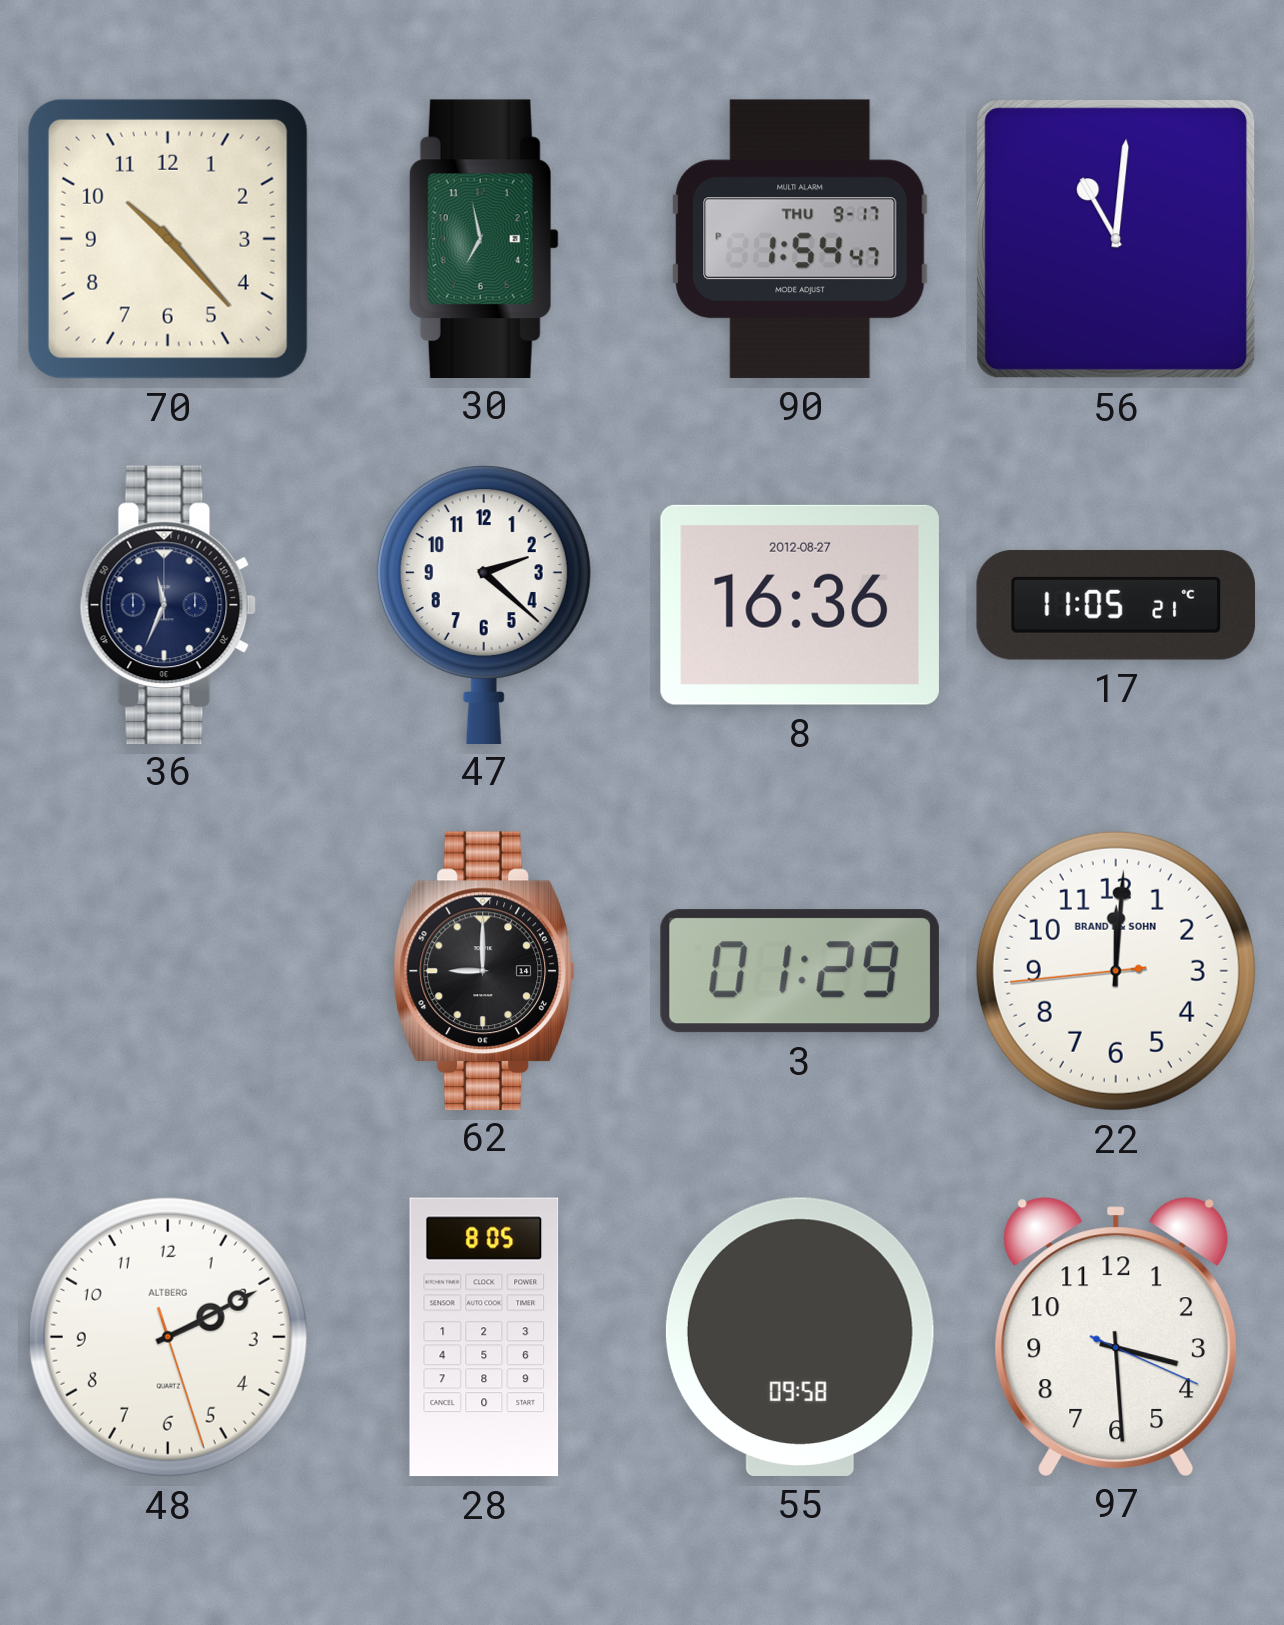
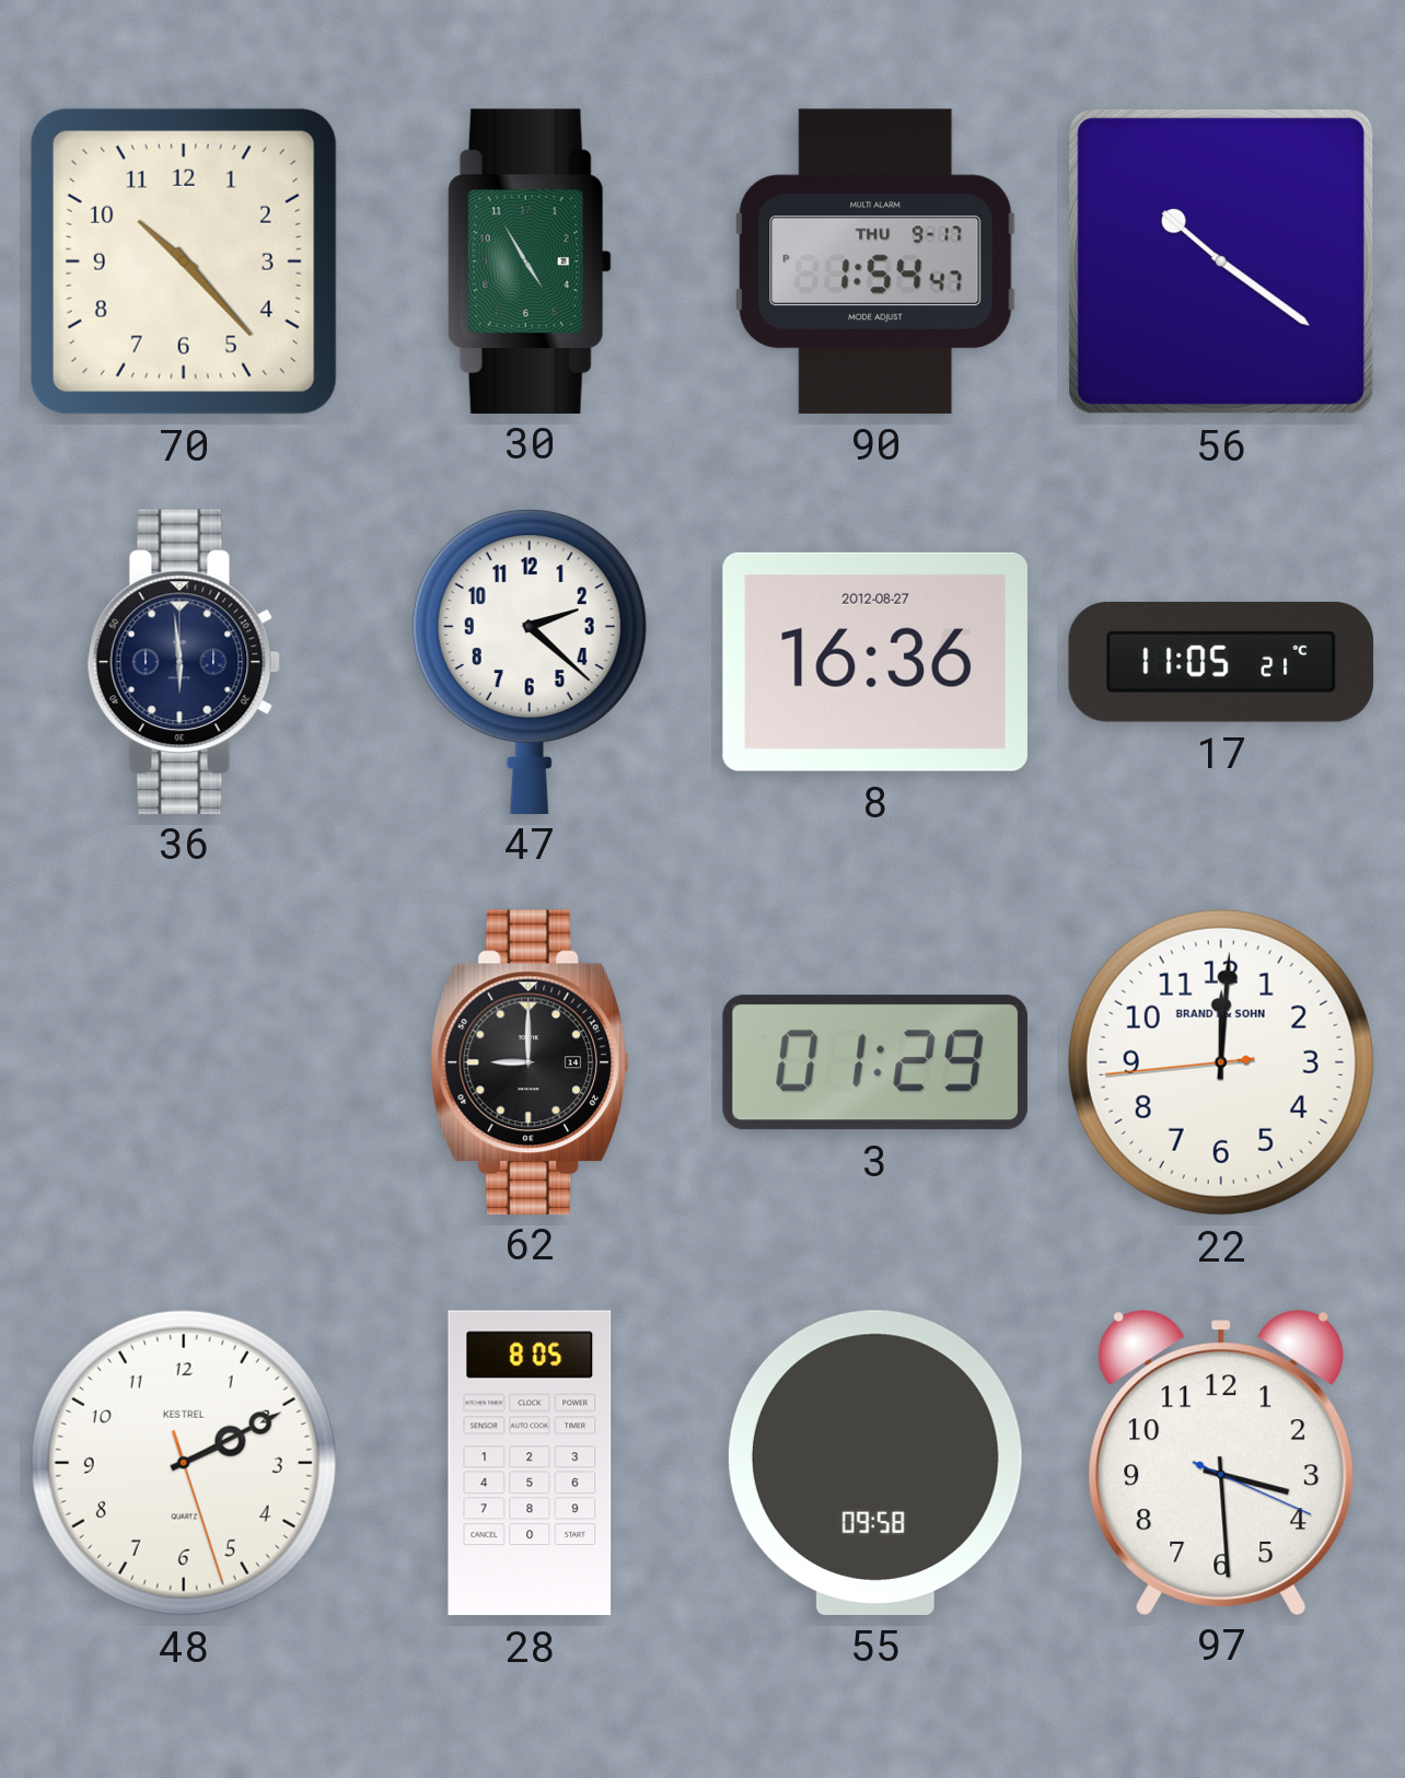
30: 6:58 -> 4:55 (530, 260)
56: 11:01 -> 10:21 (1222, 263)
36: 11:34 -> 5:59 (184, 661)
48 brand: ALTBERG -> KESTREL (184, 1463)
